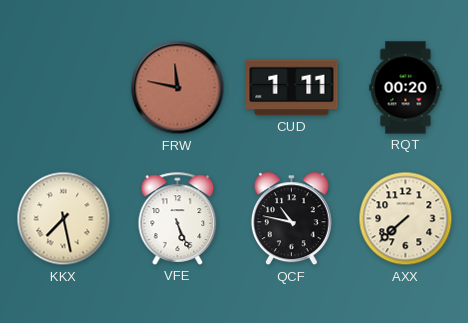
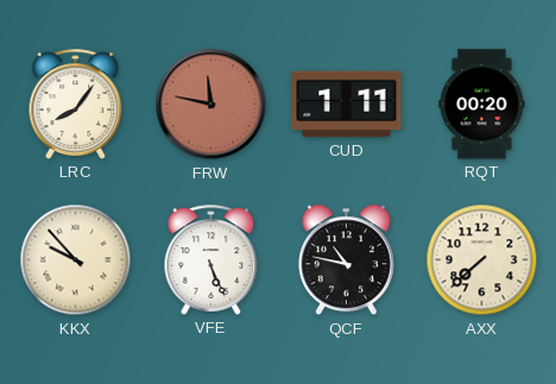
LRC: none -> 8:06 (76, 103)
KKX: 7:28 -> 9:53 (76, 260)
